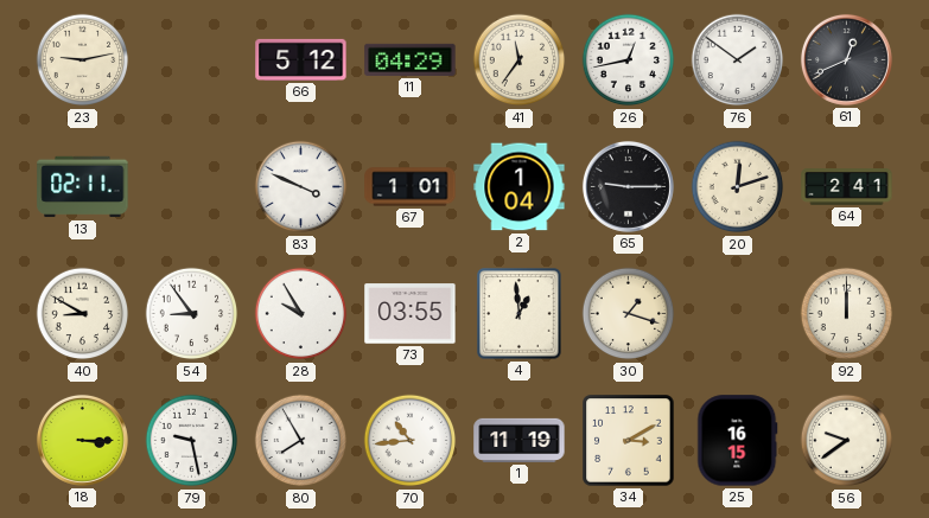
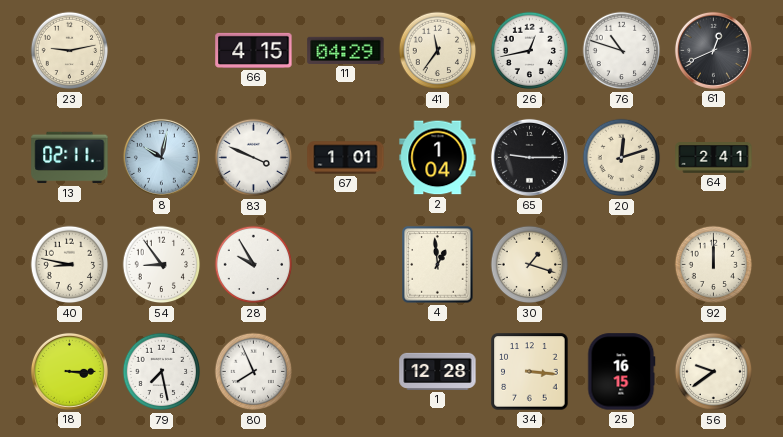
66: 5:12 -> 4:15 (254, 50)
76: 1:51 -> 10:48 (622, 51)
8: none -> 10:02 (161, 157)
40: 8:50 -> 8:47 (70, 265)
73: 03:55 -> none (411, 314)
79: 9:28 -> 7:28 (162, 372)
80: 7:55 -> 7:56 (254, 372)
70: 10:44 -> none (411, 441)
1: 11:19 -> 12:28 (438, 371)
34: 3:10 -> 3:16 (530, 372)
